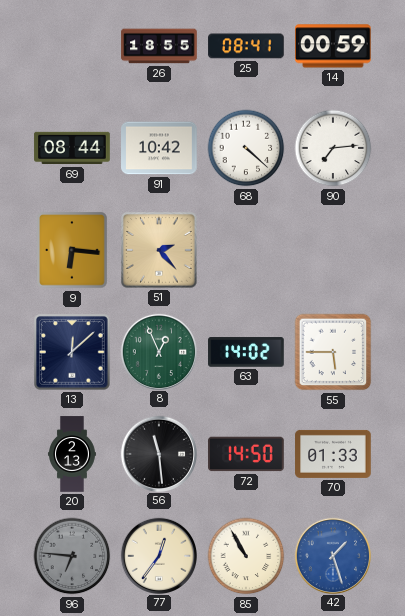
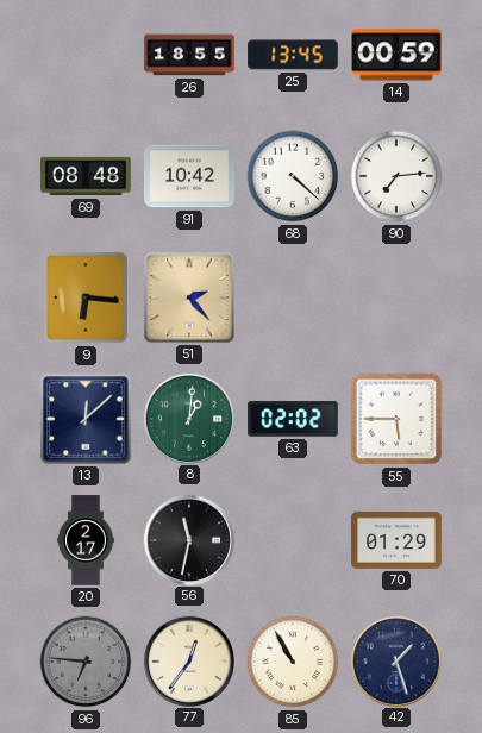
25: 08:41 -> 13:45 (294, 55)
69: 08:44 -> 08:48 (86, 176)
8: 12:56 -> 1:01 (188, 418)
63: 14:02 -> 02:02 (293, 419)
20: 2:13 -> 2:17 (87, 540)
56: 11:29 -> 11:32 (188, 539)
72: 14:50 -> none (246, 454)
70: 01:33 -> 01:29 (396, 540)
42 dial: blue -> navy (395, 660)
